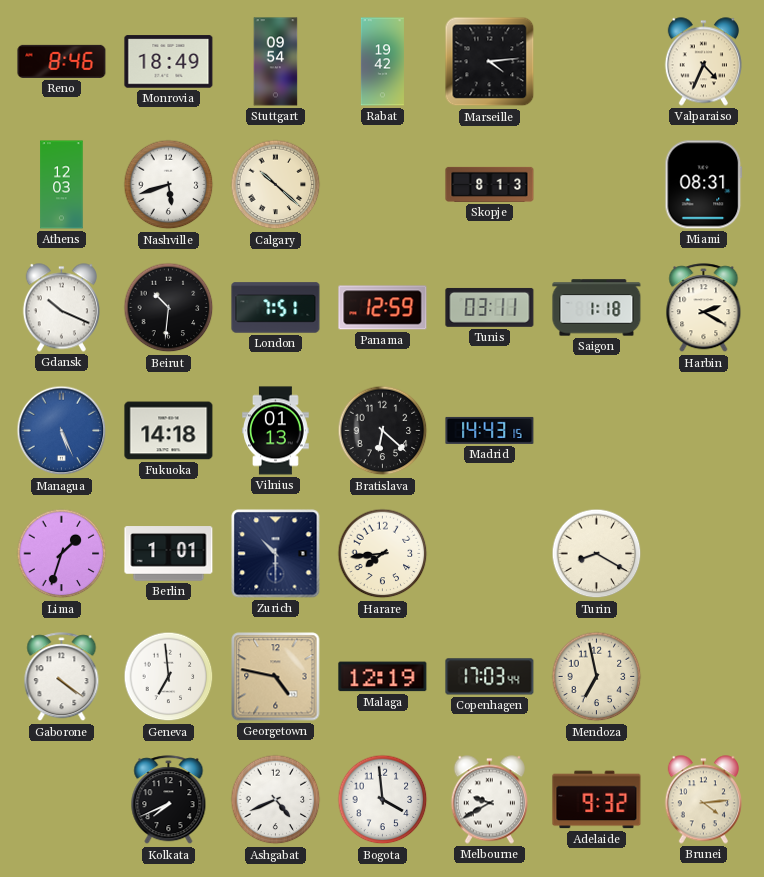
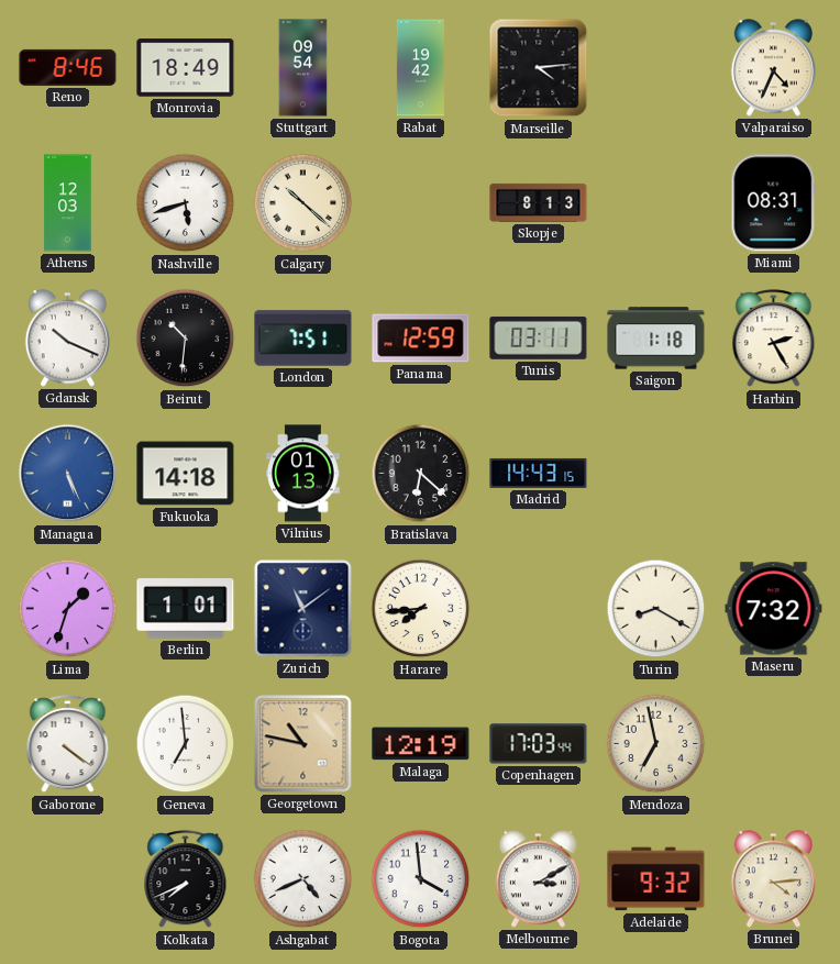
Harbin: 2:20 -> 2:25 (774, 339)
Zurich: 10:30 -> 11:09 (303, 609)
Maseru: none -> 7:32 (774, 609)
Georgetown: 4:47 -> 10:47 (303, 744)
Melbourne: 9:40 -> 3:10 (538, 879)
